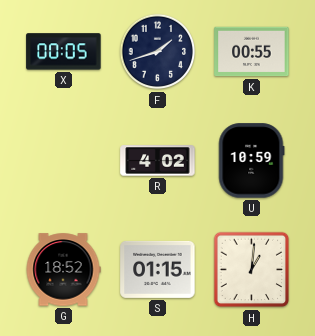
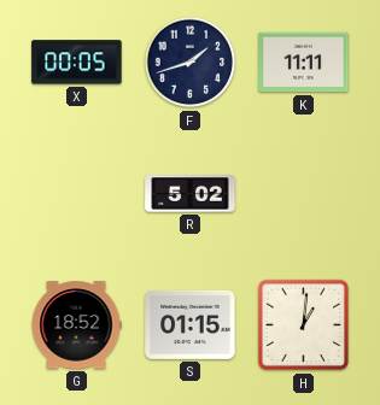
K: 00:55 -> 11:11 (304, 63)
R: 4:02 -> 5:02 (191, 194)
U: 10:59 -> none (251, 161)
